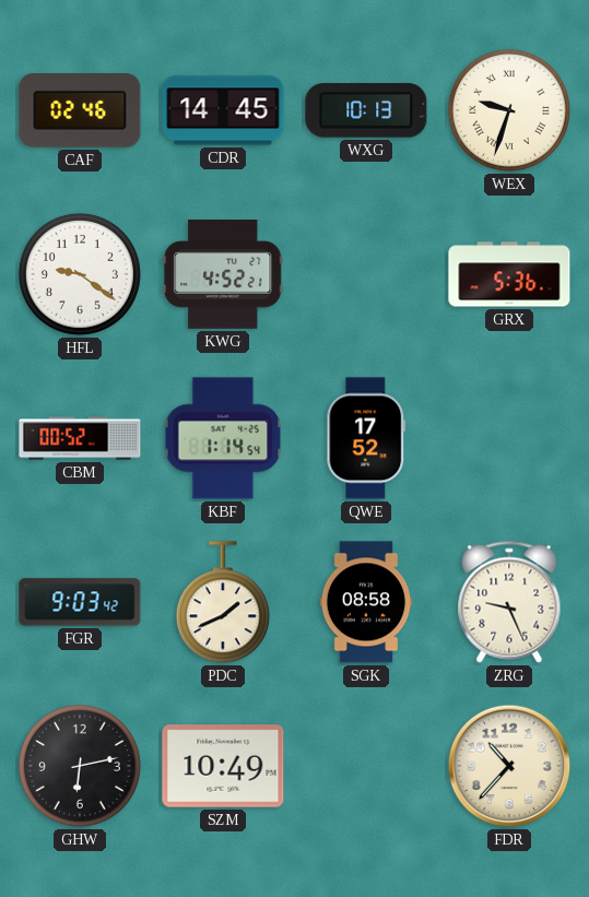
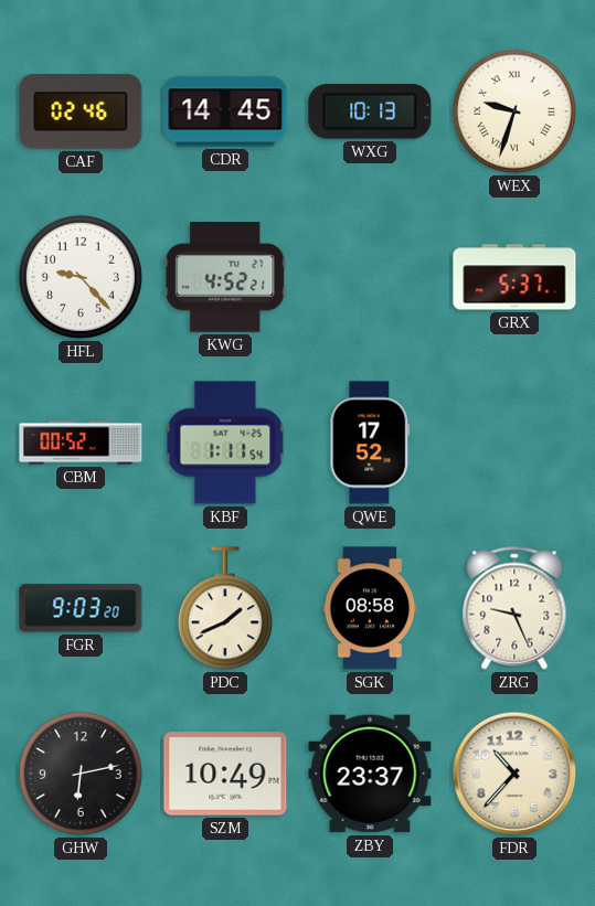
HFL: 9:21 -> 9:23 (81, 277)
GRX: 5:36 -> 5:37 (514, 277)
KBF: 1:14 -> 1:11 (225, 443)
FGR: 9:03:42 -> 9:03:20 (81, 608)
ZBY: none -> 23:37 (370, 774)
